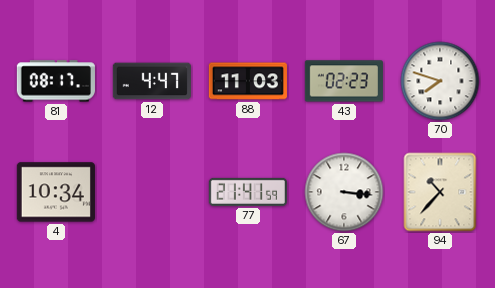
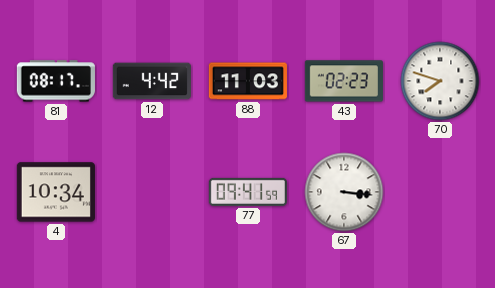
12: 4:47 -> 4:42 (152, 81)
77: 21:41 -> 09:41 (248, 192)
94: 10:37 -> none (440, 192)
